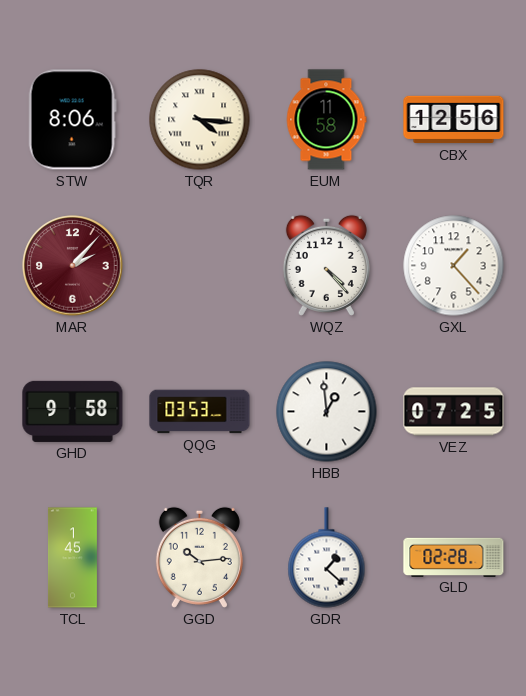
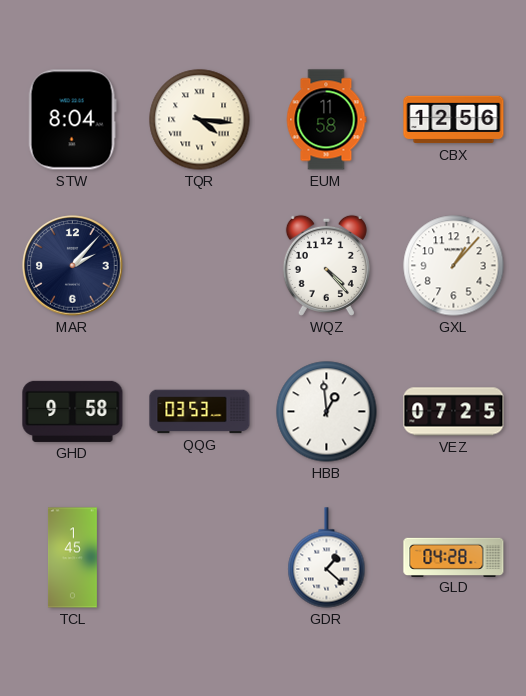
STW: 8:06 -> 8:04 (72, 120)
MAR dial: burgundy -> navy (73, 266)
GXL: 1:23 -> 1:07 (454, 266)
GGD: 10:14 -> none (199, 557)
GLD: 02:28 -> 04:28 (454, 557)
